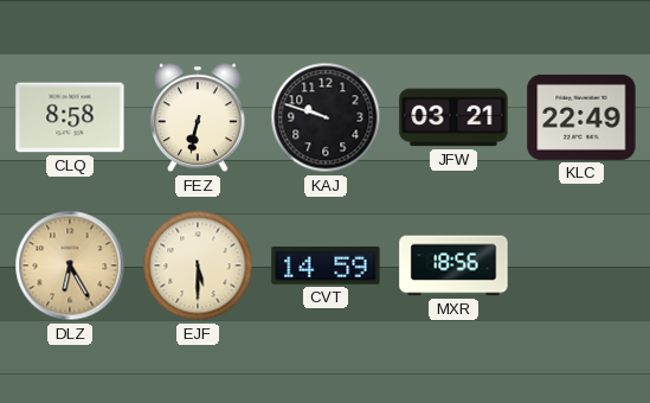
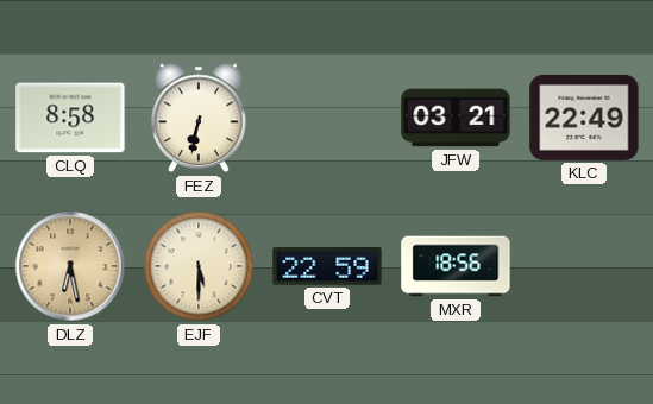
KAJ: 9:48 -> none (326, 117)
DLZ: 6:25 -> 6:28 (70, 266)
CVT: 14:59 -> 22:59 (327, 266)
